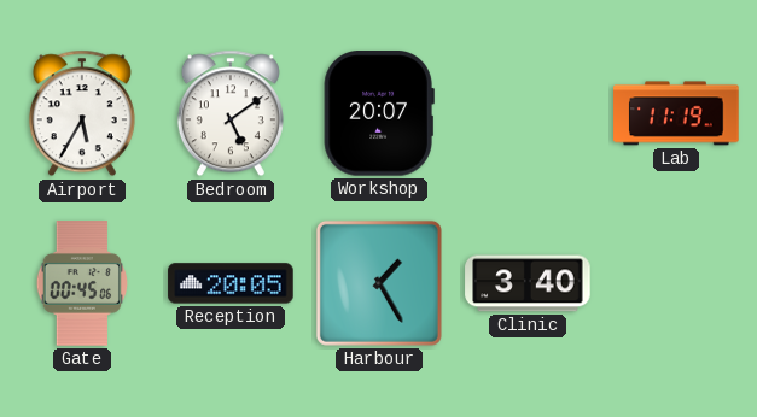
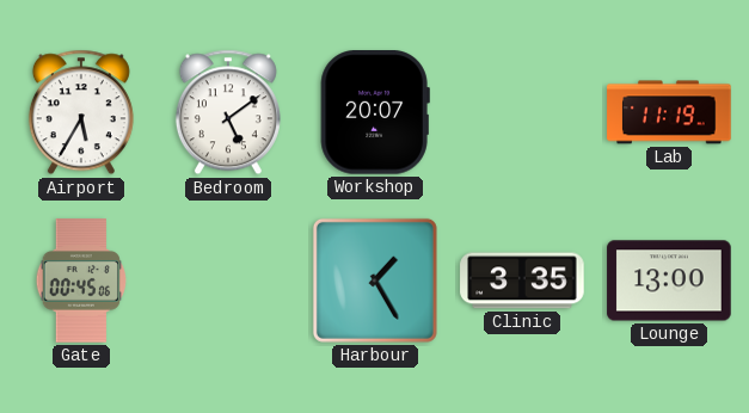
Reception: 20:05 -> none (231, 283)
Clinic: 3:40 -> 3:35 (522, 281)
Lounge: none -> 13:00 (669, 281)
